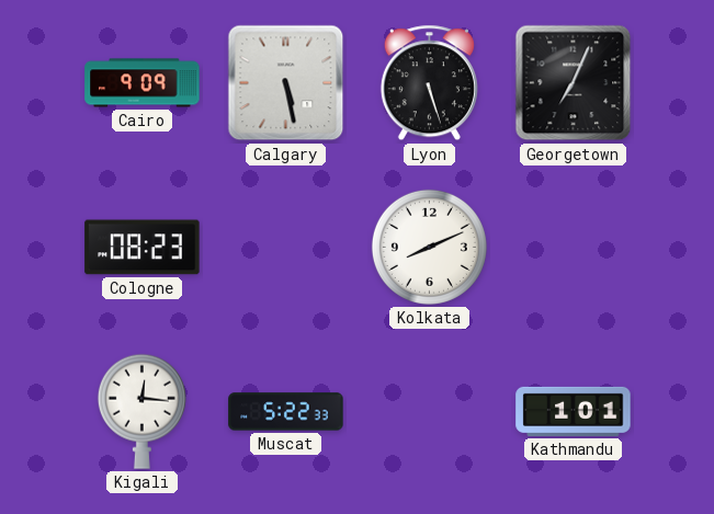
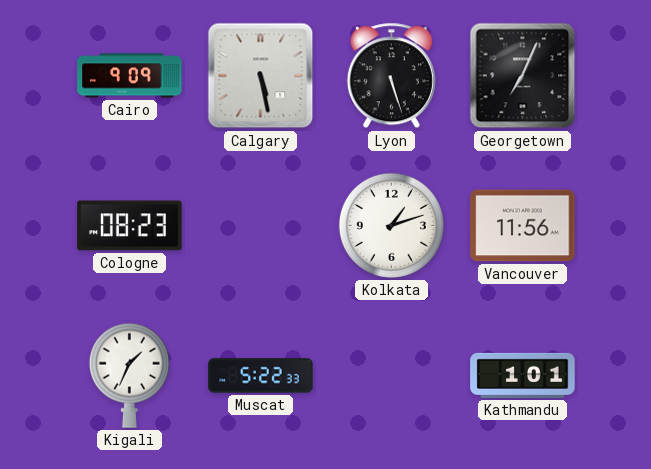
Kolkata: 8:11 -> 1:12 (391, 225)
Vancouver: none -> 11:56 (523, 226)
Kigali: 12:16 -> 1:34 (129, 375)
